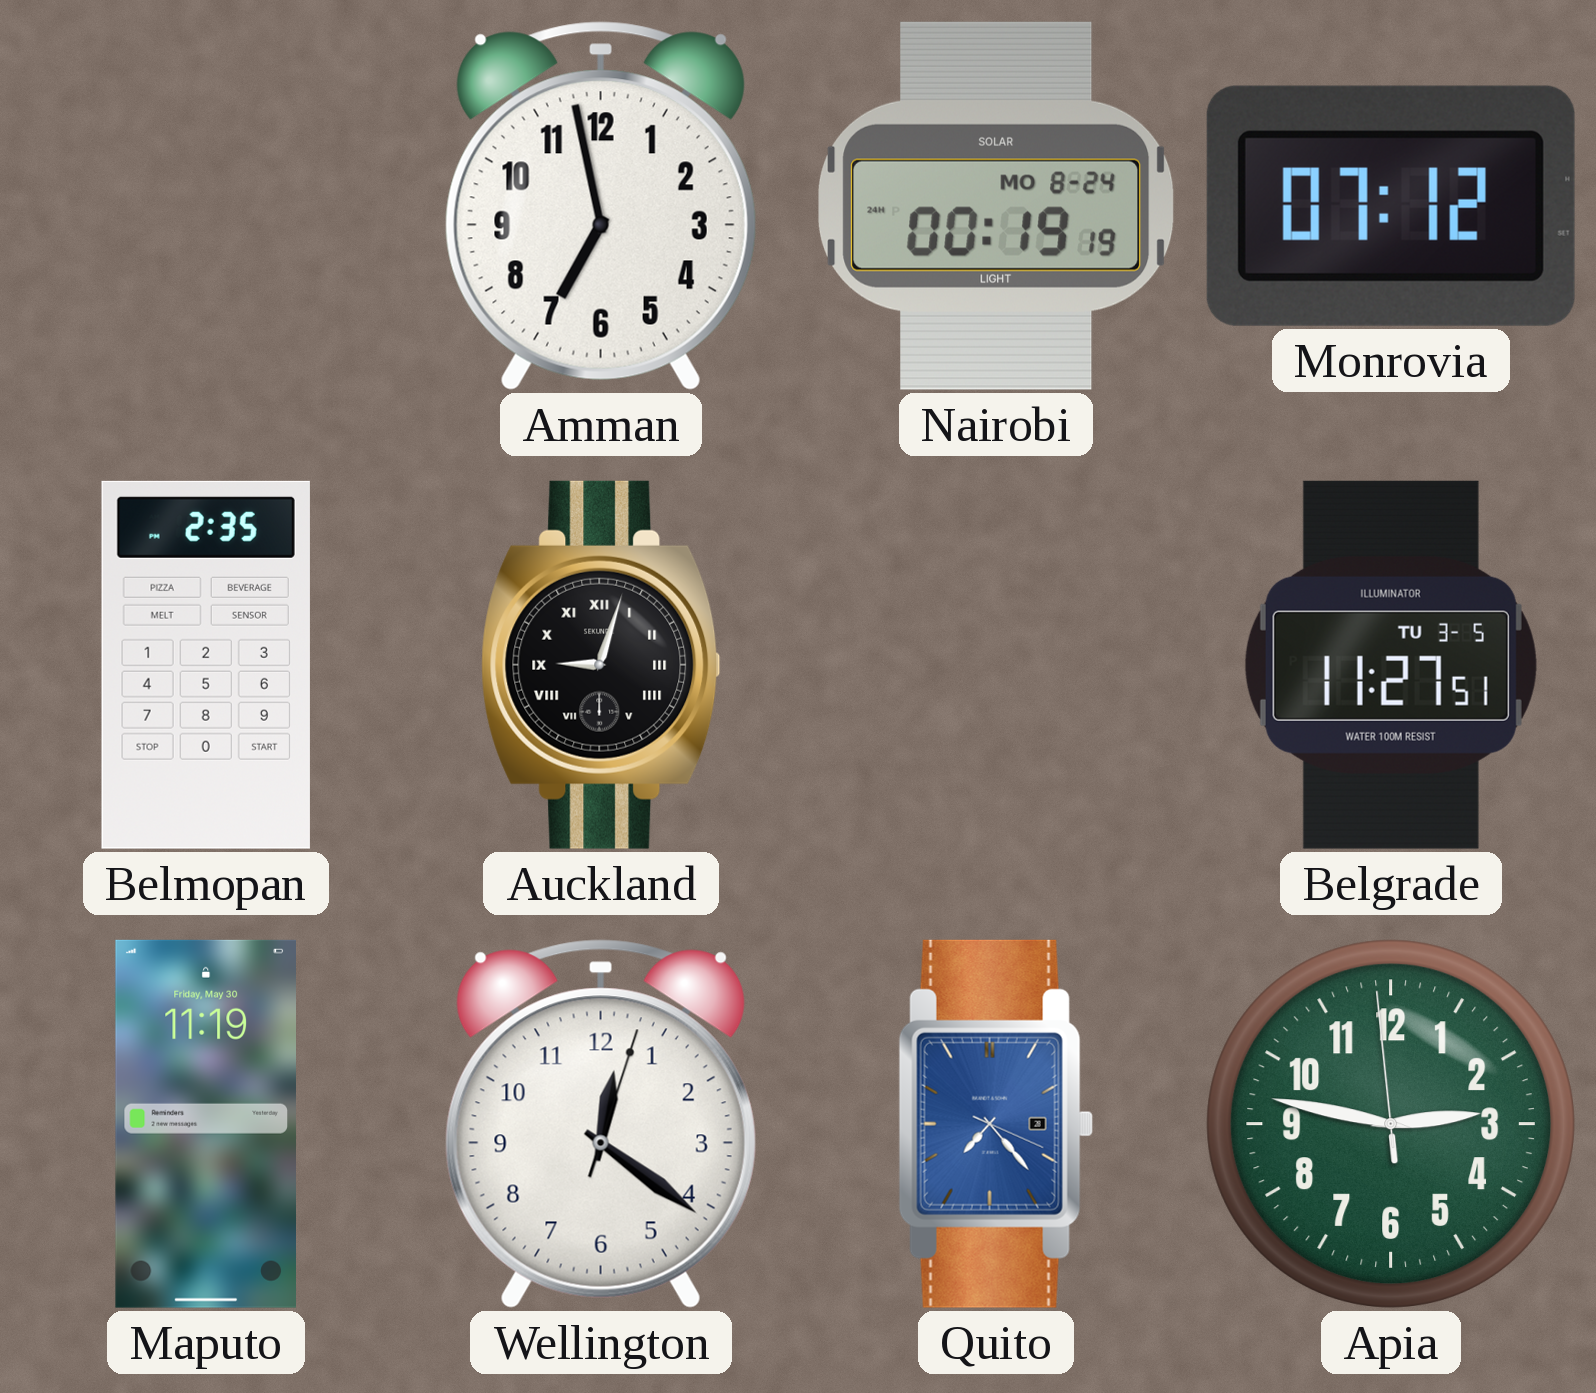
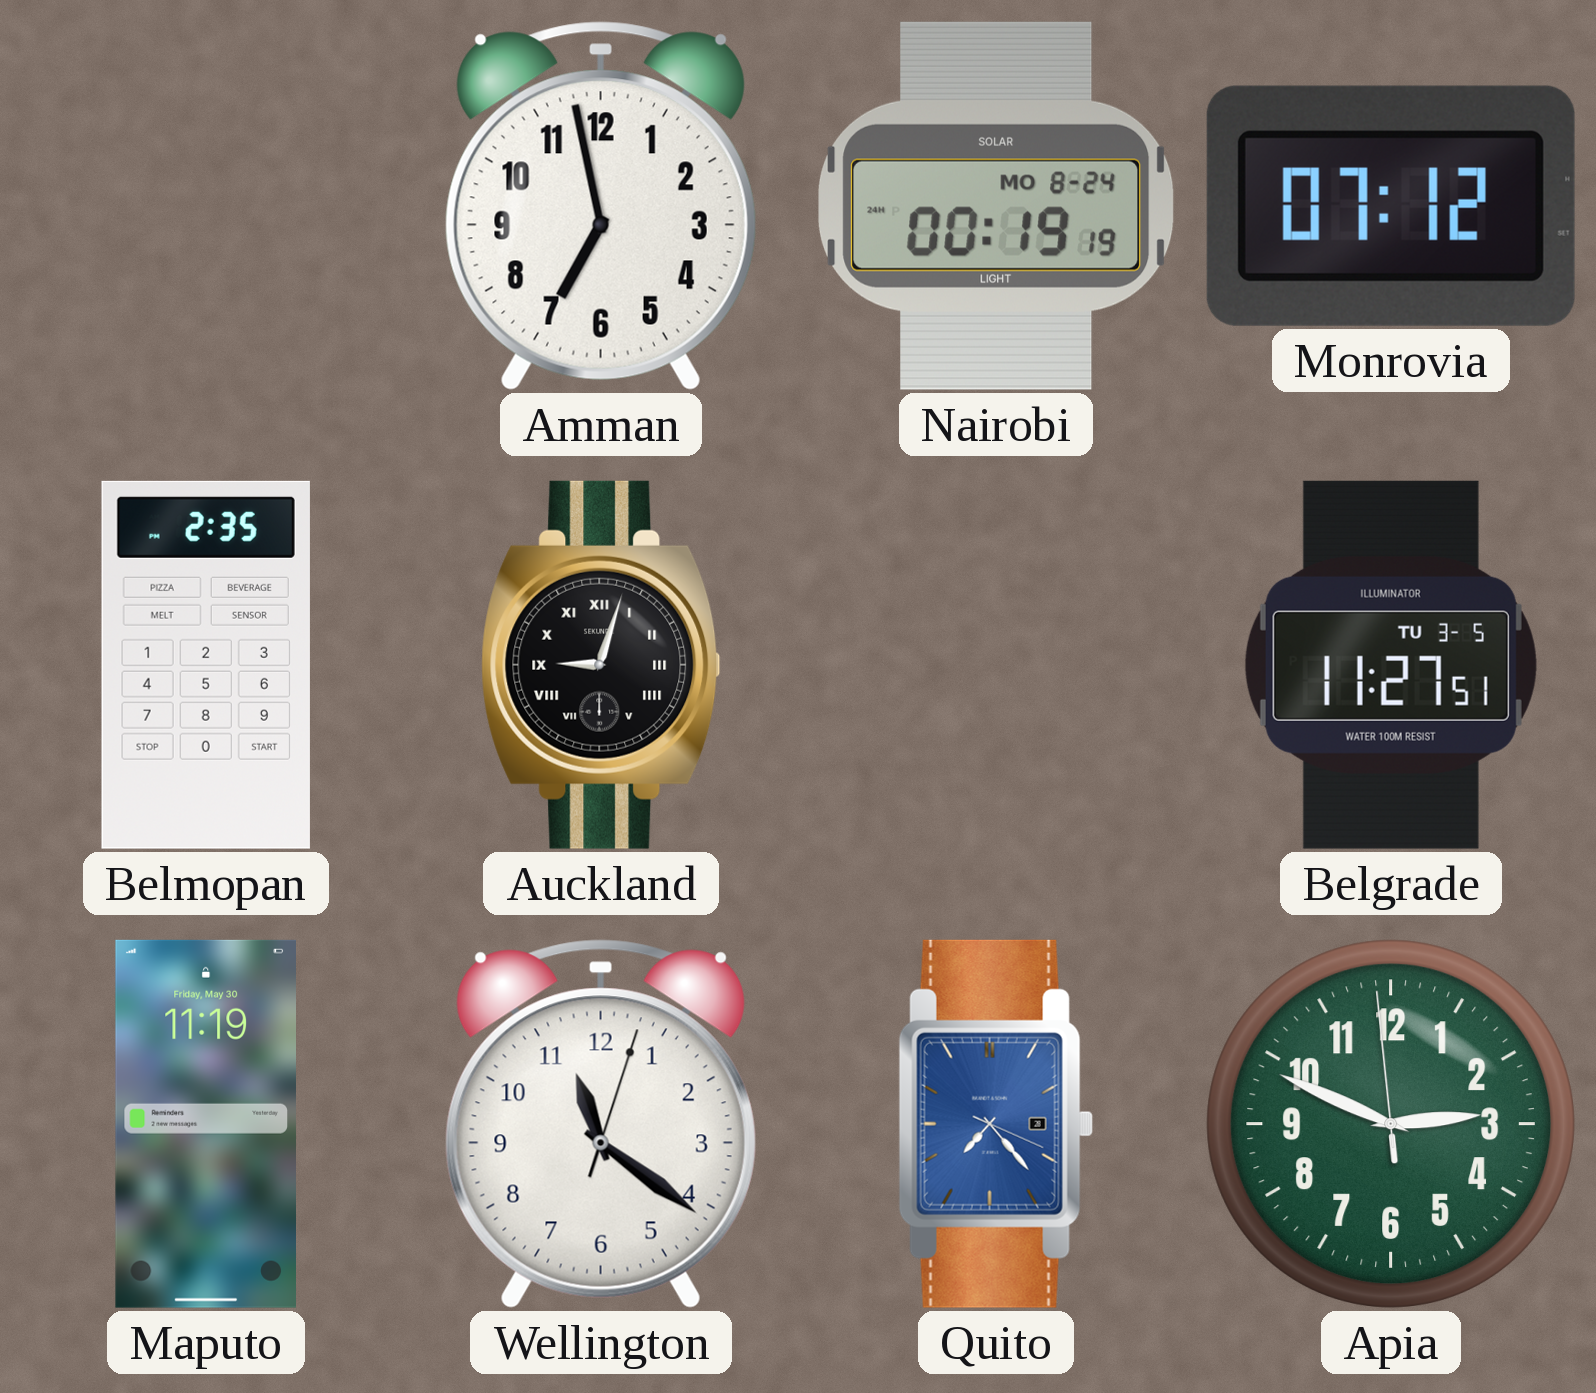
Wellington: 12:21 -> 11:21 (601, 1124)
Apia: 2:46 -> 2:48 (1391, 1124)
